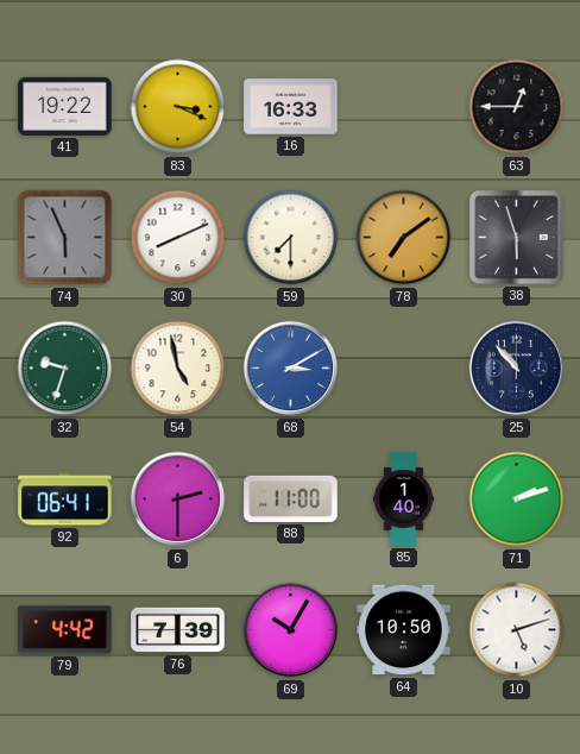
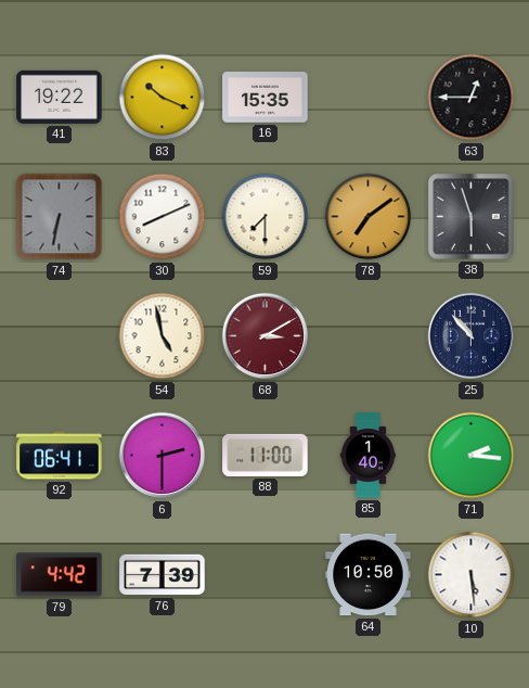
83: 3:19 -> 10:19 (163, 98)
16: 16:33 -> 15:35 (266, 98)
74: 5:56 -> 6:32 (60, 217)
32: 9:33 -> none (65, 369)
68 dial: blue -> burgundy (266, 336)
71: 2:12 -> 2:16 (472, 456)
69: 10:05 -> none (291, 630)
10: 5:12 -> 5:29 (472, 575)
